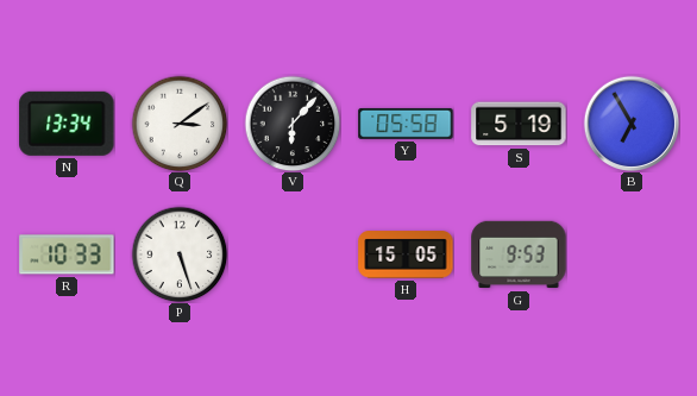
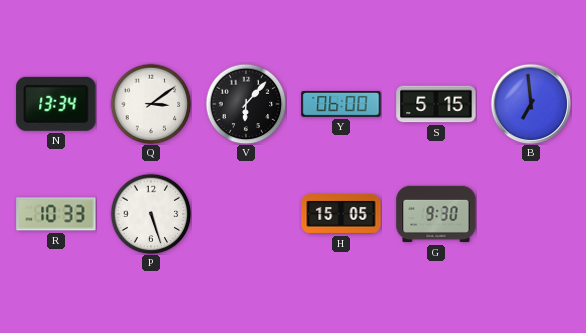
Y: 05:58 -> 06:00 (341, 104)
S: 5:19 -> 5:15 (436, 104)
B: 6:55 -> 6:59 (531, 104)
G: 9:53 -> 9:30 (436, 214)
